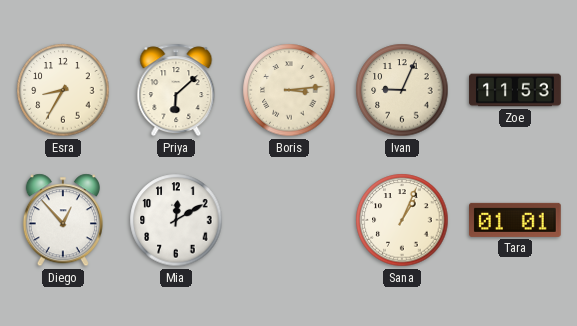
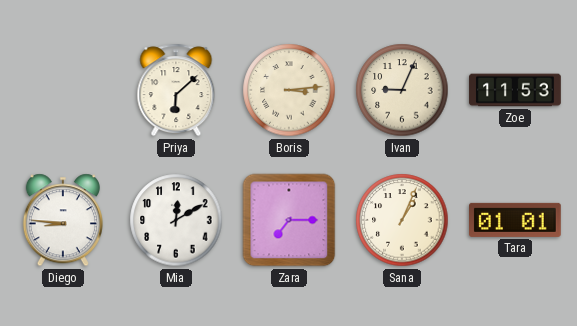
Esra: 8:35 -> none (63, 90)
Diego: 12:53 -> 8:46 (63, 220)
Zara: none -> 7:15 (289, 220)
